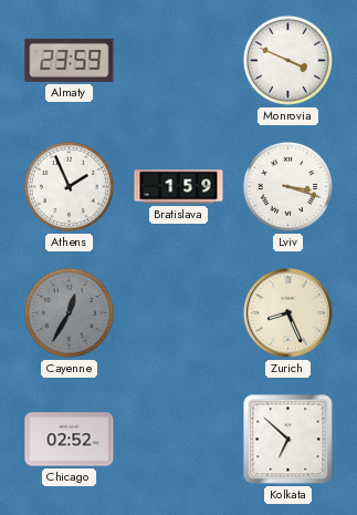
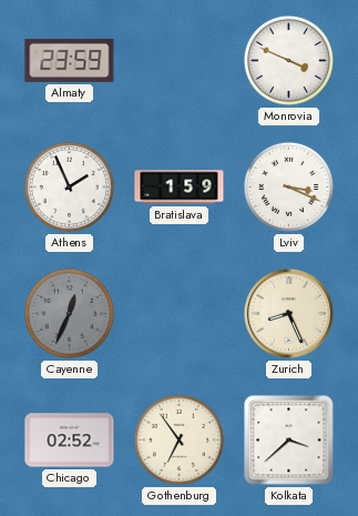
Lviv: 3:18 -> 3:19 (288, 186)
Cayenne: 12:35 -> 12:34 (69, 313)
Gothenburg: none -> 6:54 (178, 439)
Kolkata: 6:52 -> 3:38 (289, 441)
